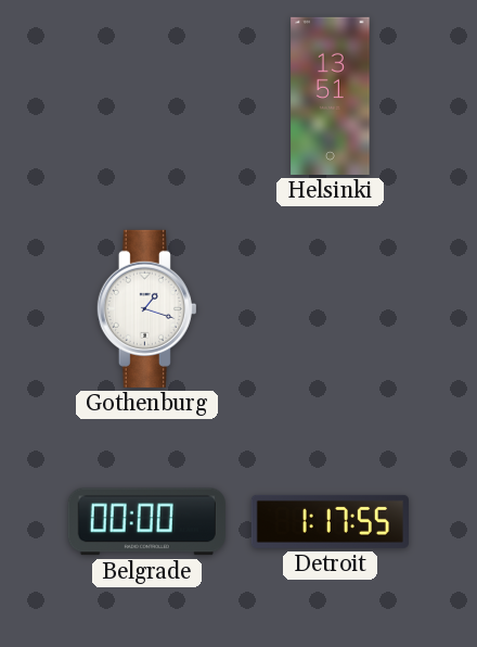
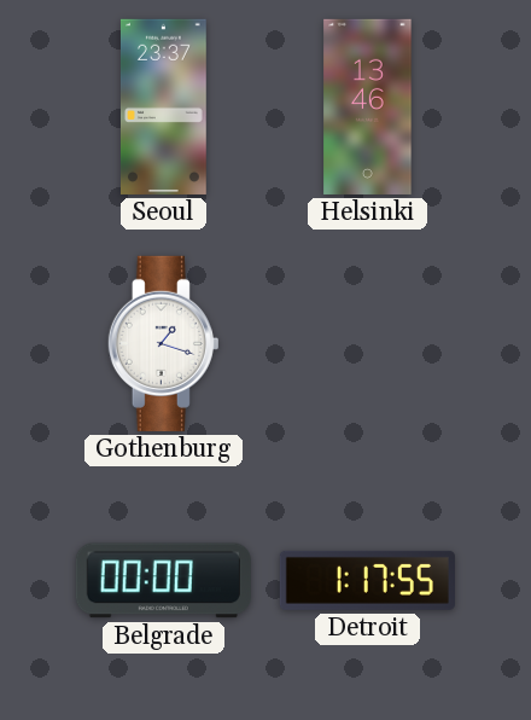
Seoul: none -> 23:37 (163, 106)
Helsinki: 13:51 -> 13:46 (368, 106)
